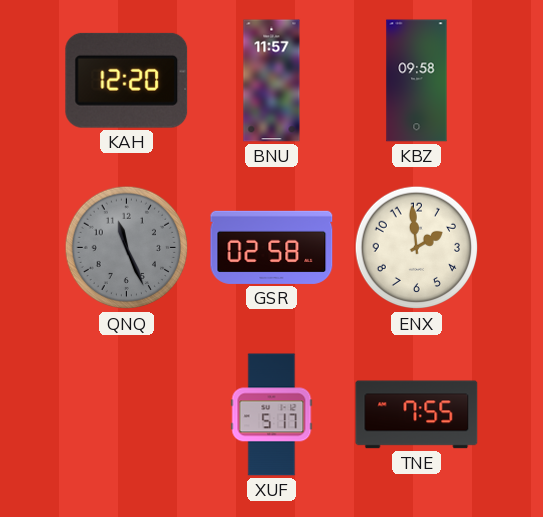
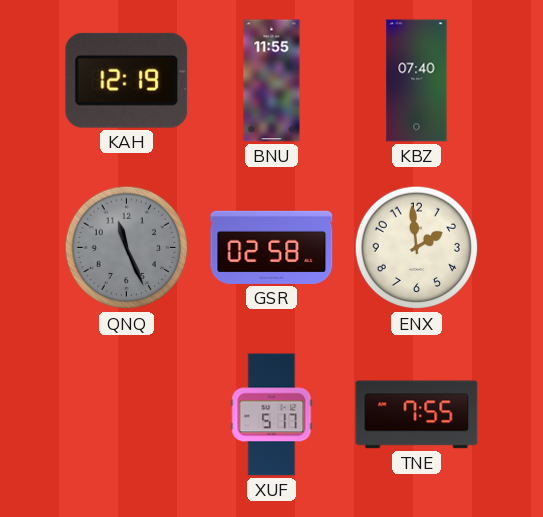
KAH: 12:20 -> 12:19 (127, 80)
BNU: 11:57 -> 11:55 (272, 81)
KBZ: 09:58 -> 07:40 (417, 81)
